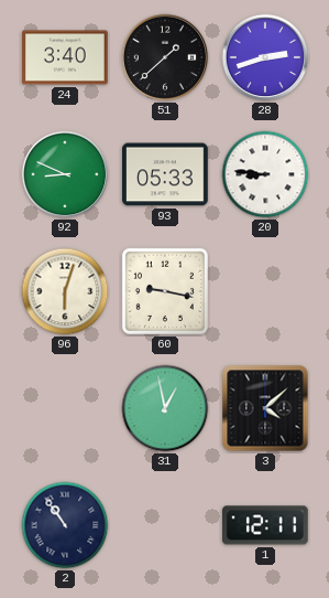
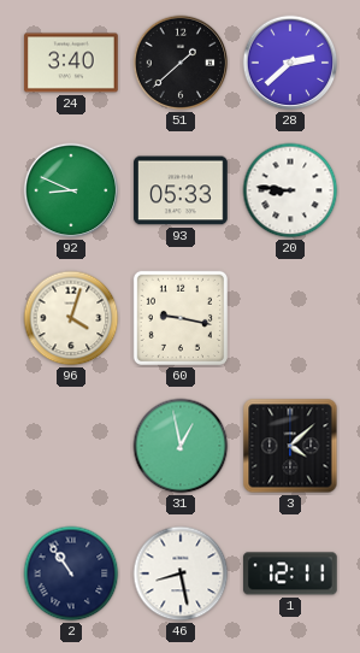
28: 2:42 -> 2:38 (290, 63)
96: 6:03 -> 4:03 (71, 318)
46: none -> 8:28 (181, 573)
